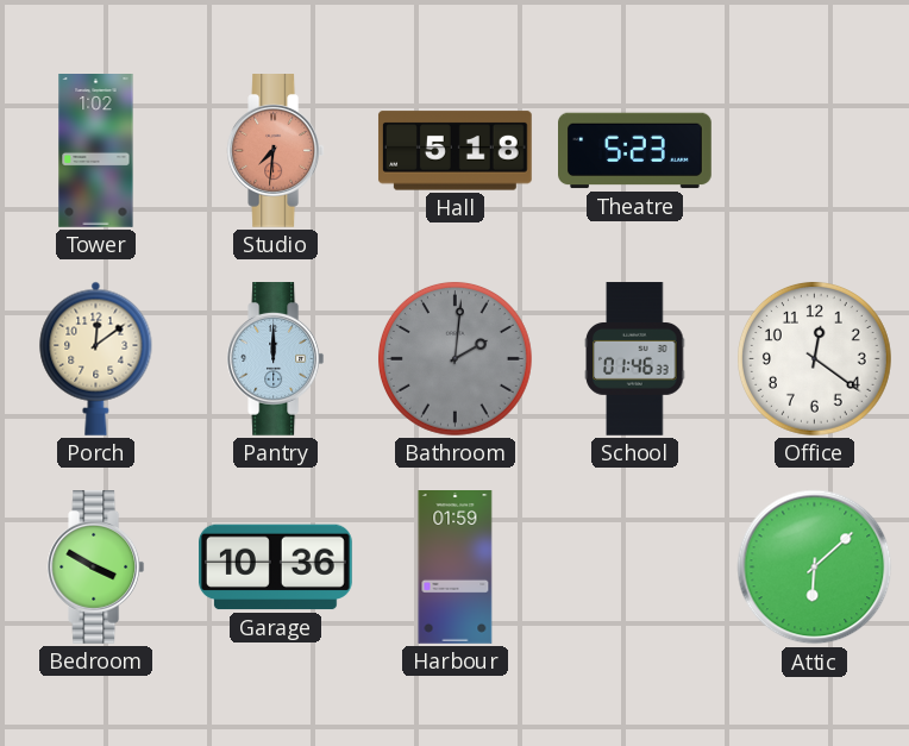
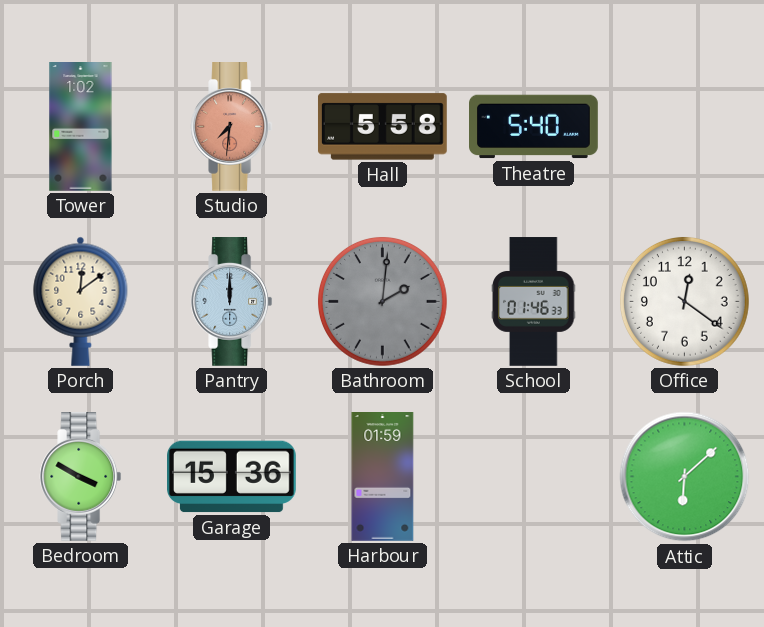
Hall: 5:18 -> 5:58 (382, 127)
Theatre: 5:23 -> 5:40 (534, 127)
Garage: 10:36 -> 15:36 (232, 477)
